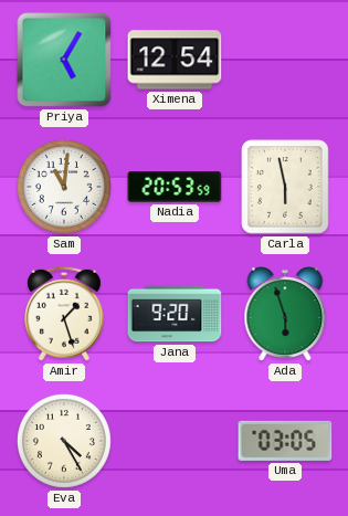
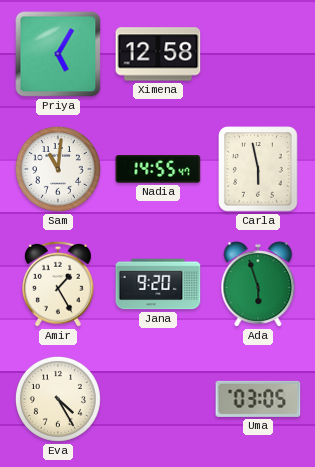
Ximena: 12:54 -> 12:58 (158, 54)
Nadia: 20:53 -> 14:55 (158, 170)
Amir: 1:27 -> 1:25 (58, 284)
